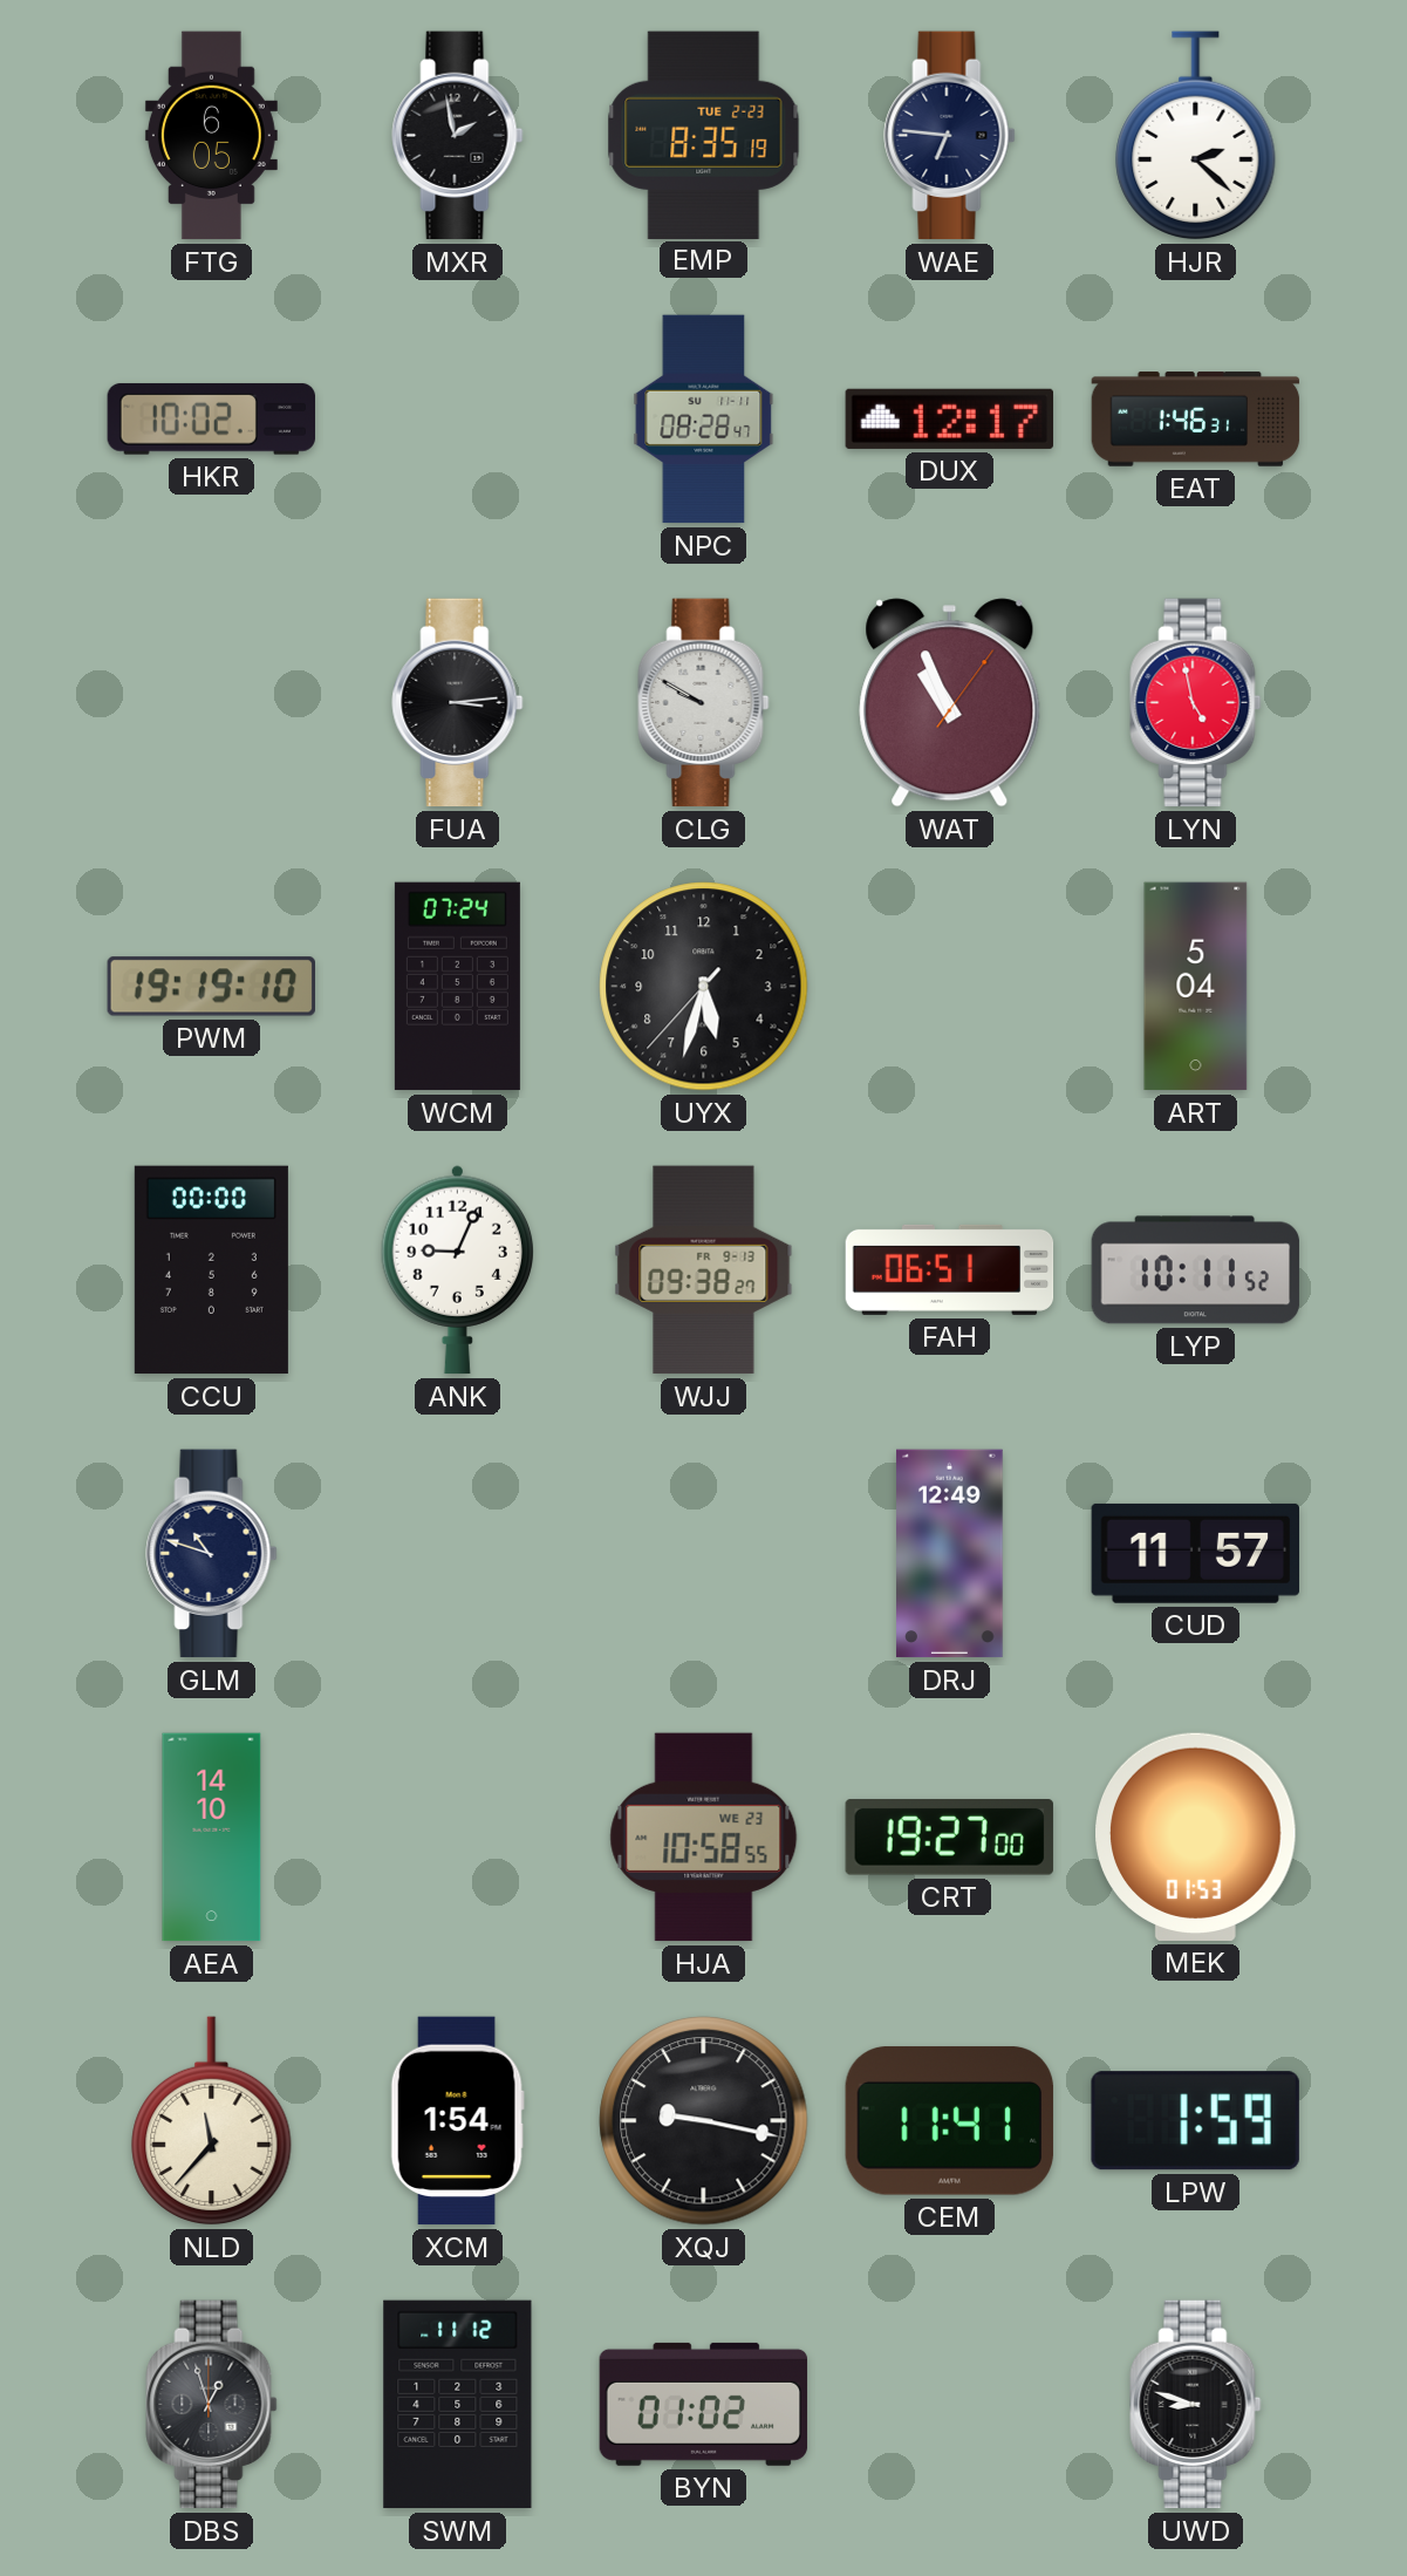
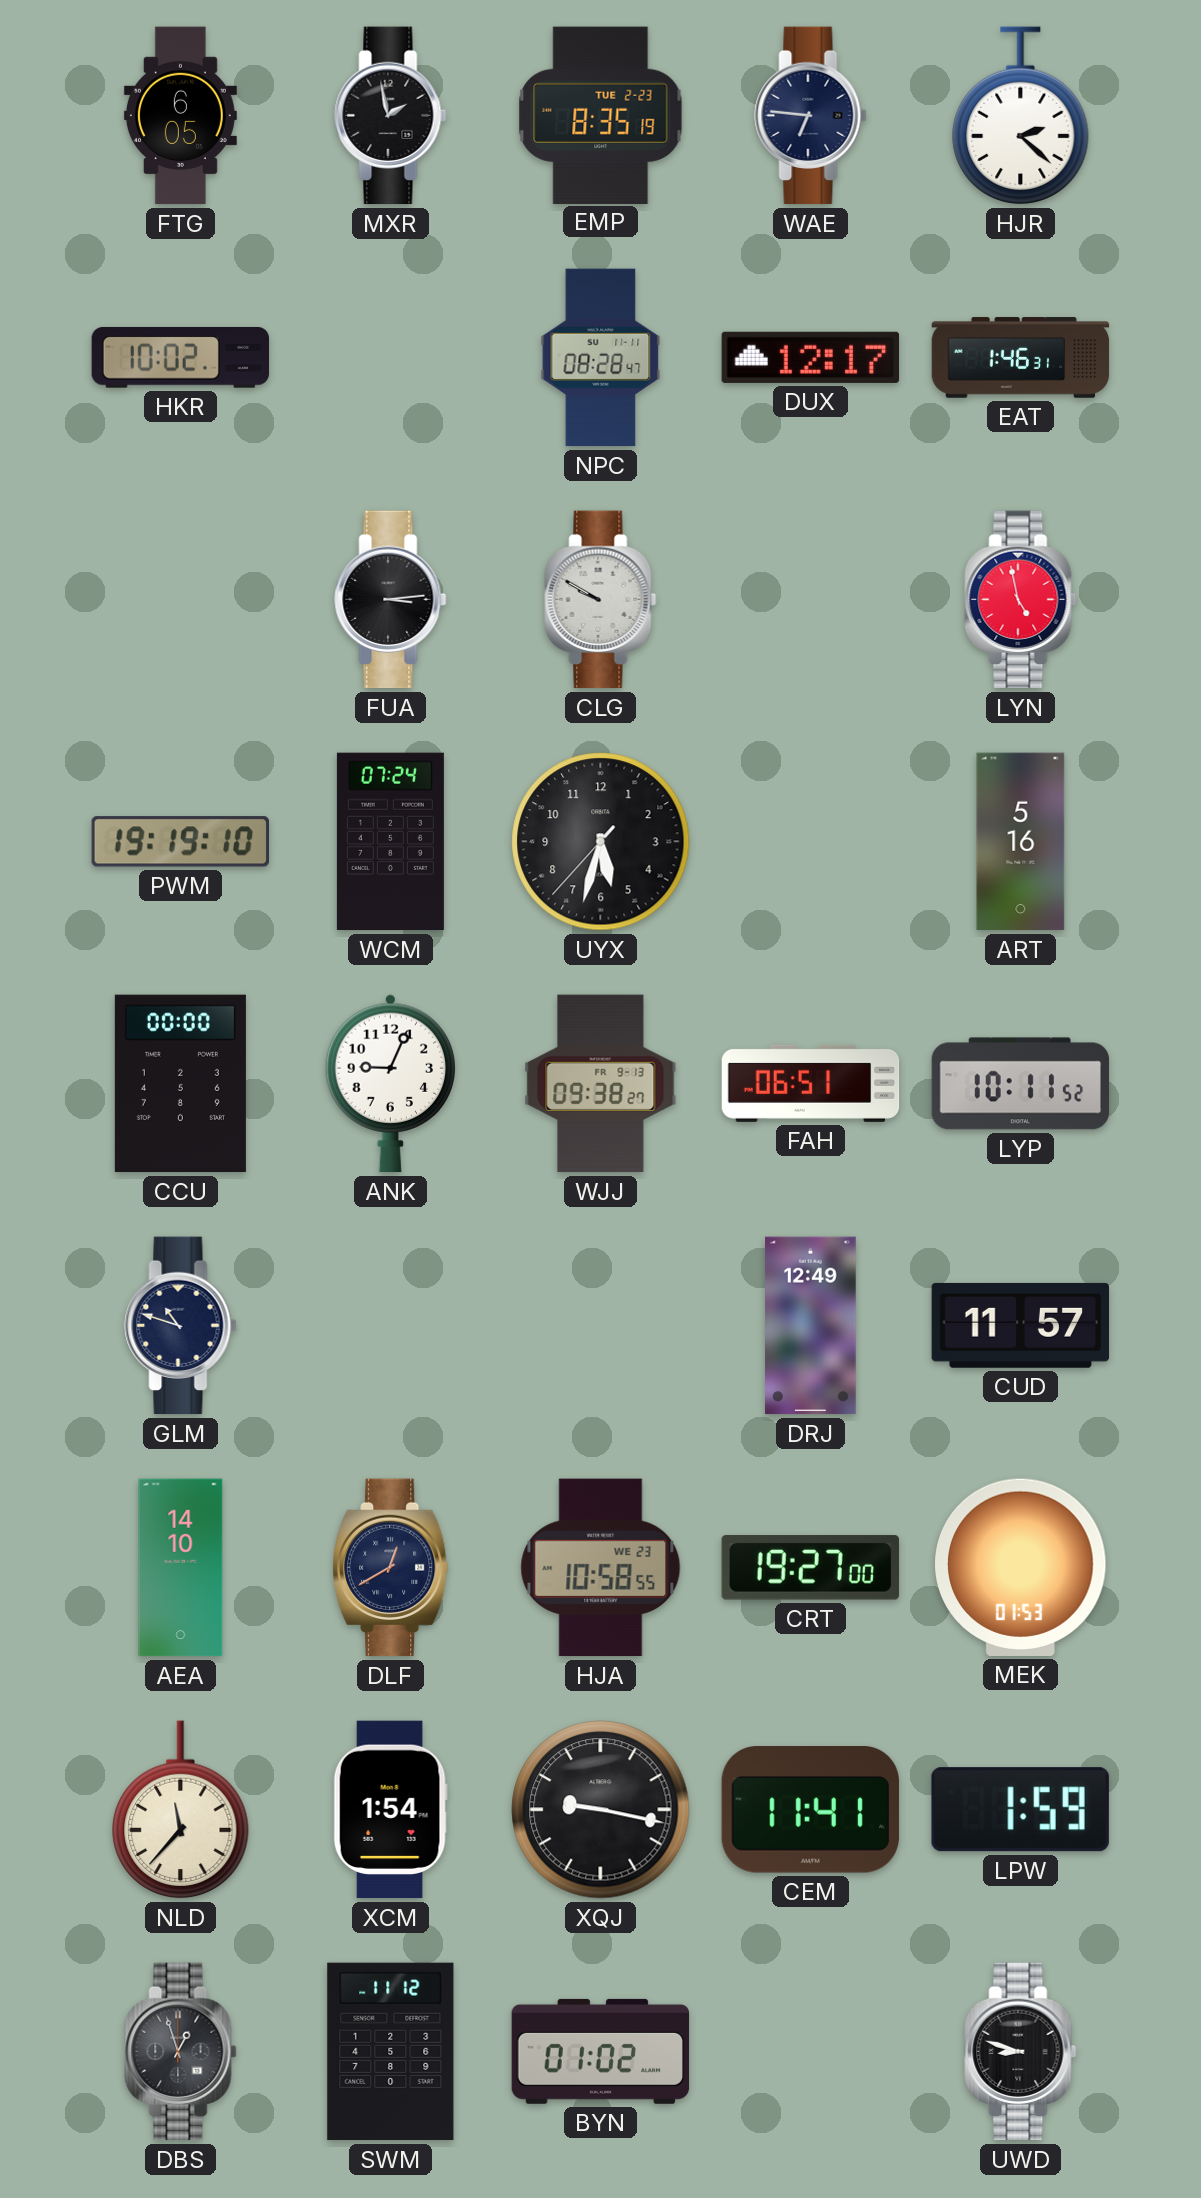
WAT: 10:56 -> none (950, 703)
ART: 5:04 -> 5:16 (1021, 842)
DLF: none -> 12:40 (391, 1568)
